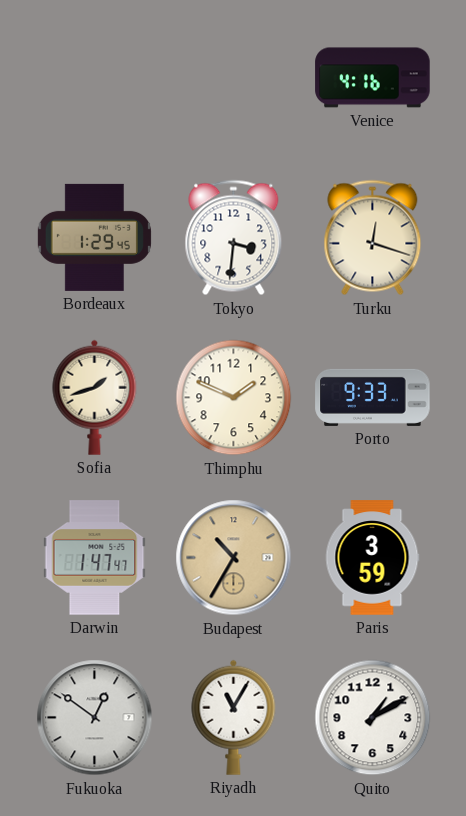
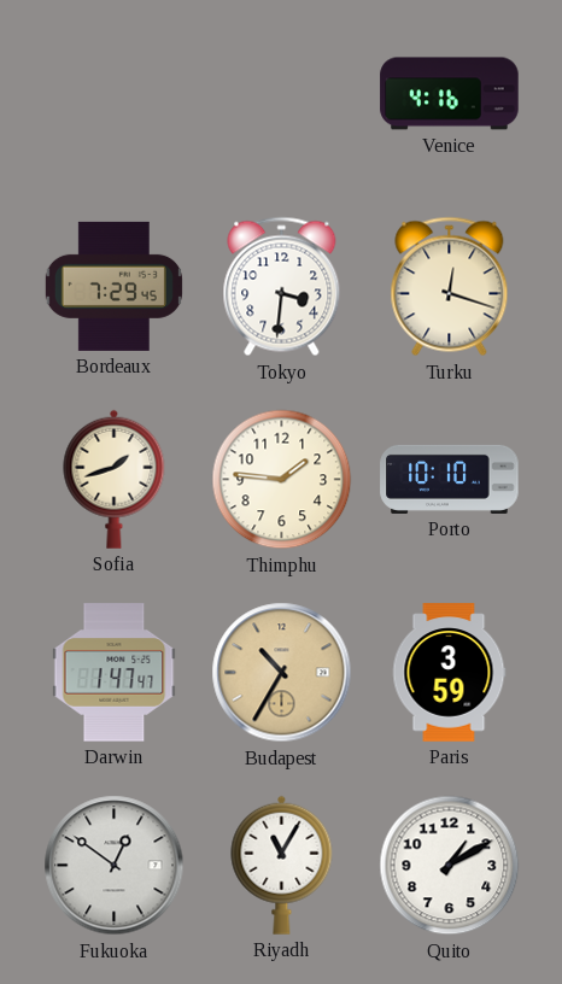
Bordeaux: 1:29 -> 7:29 (113, 286)
Thimphu: 1:49 -> 1:46 (282, 480)
Porto: 9:33 -> 10:10 (450, 479)
